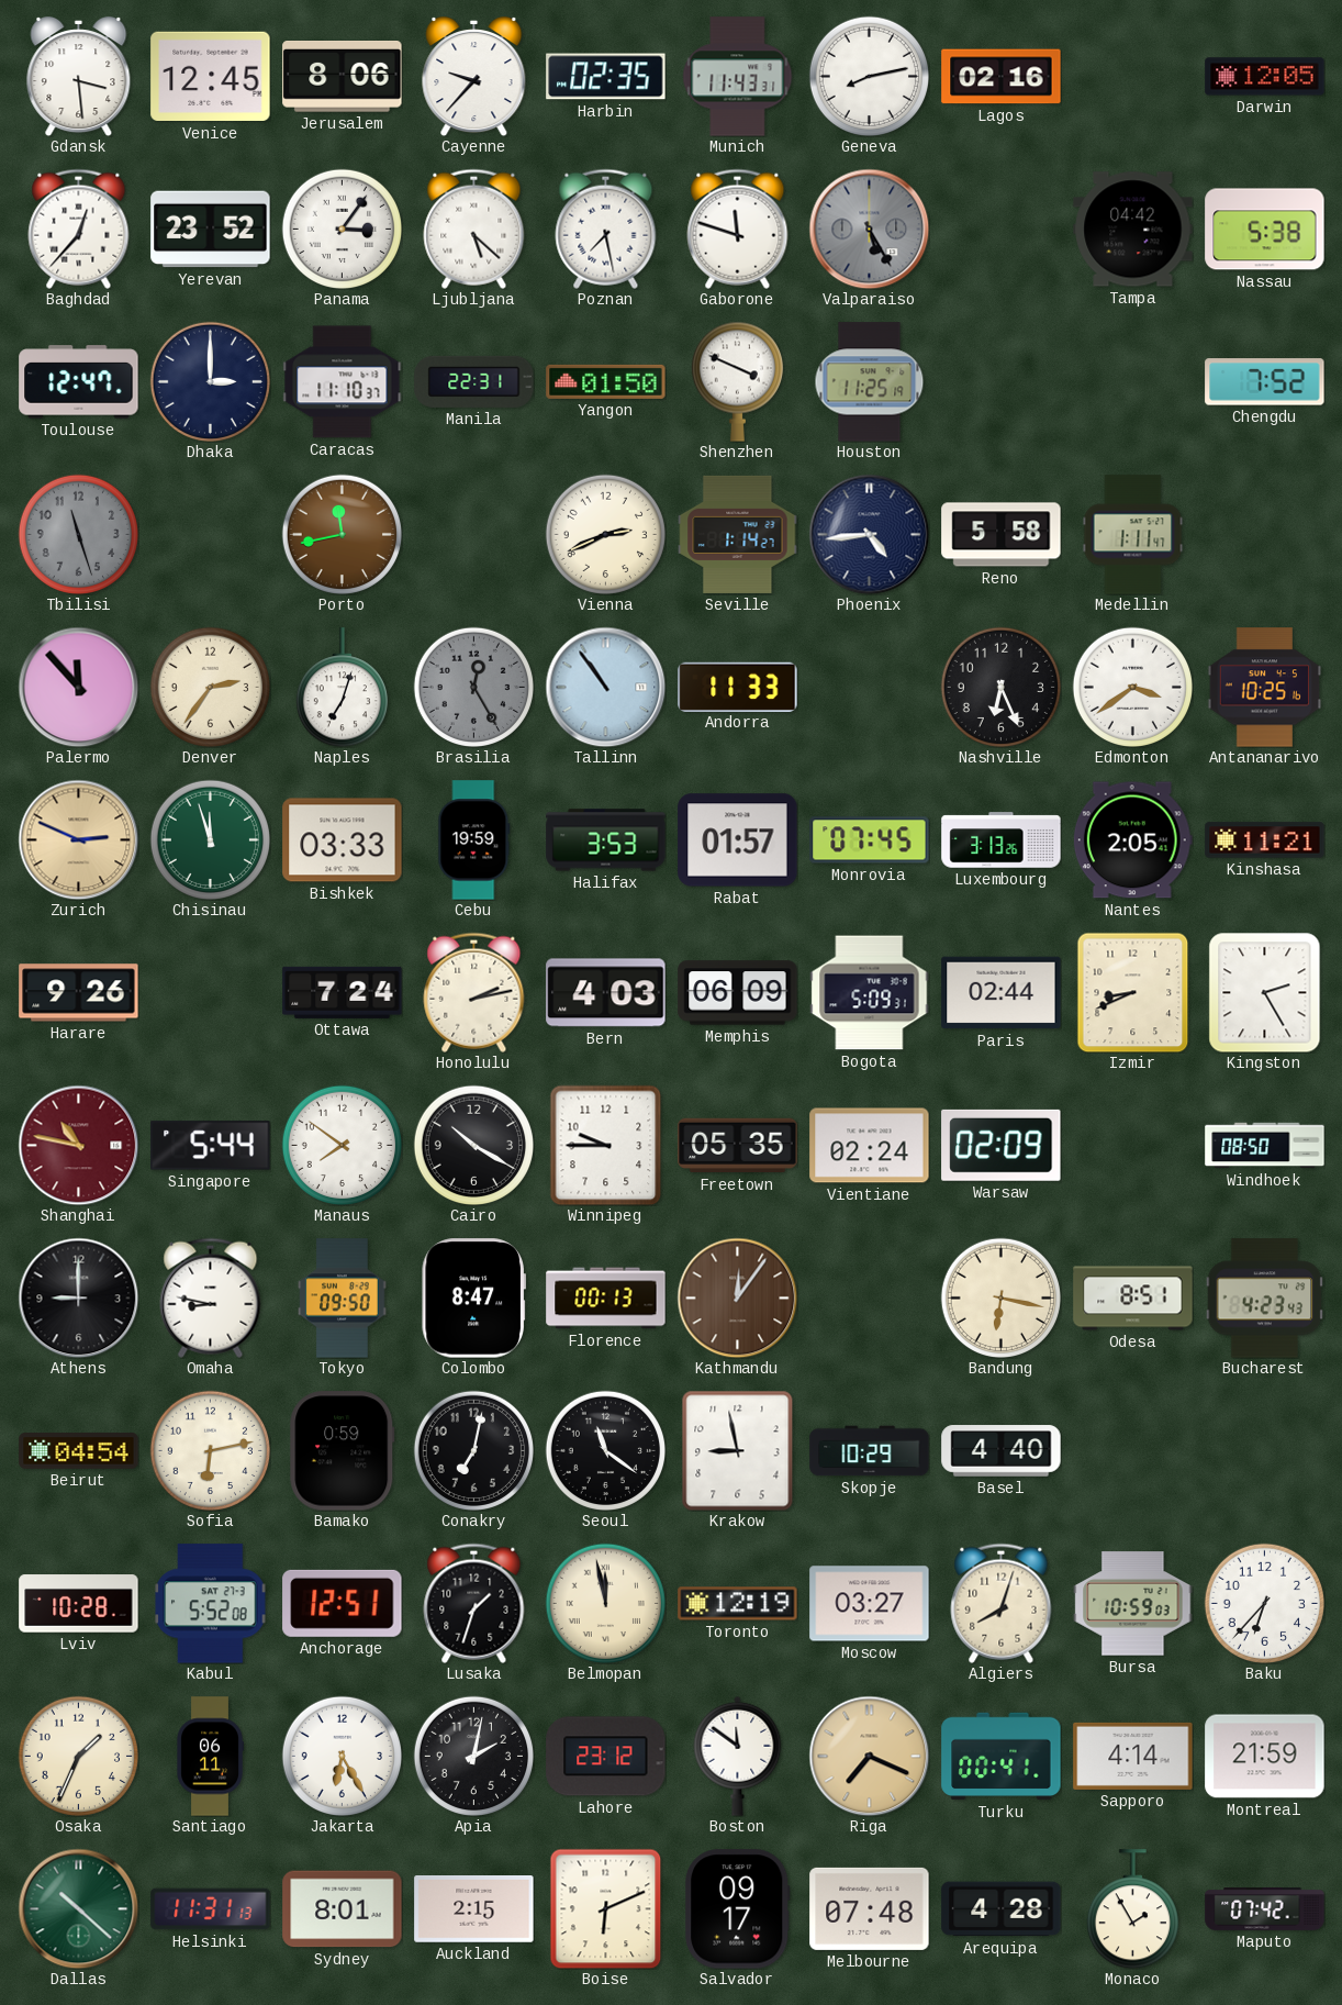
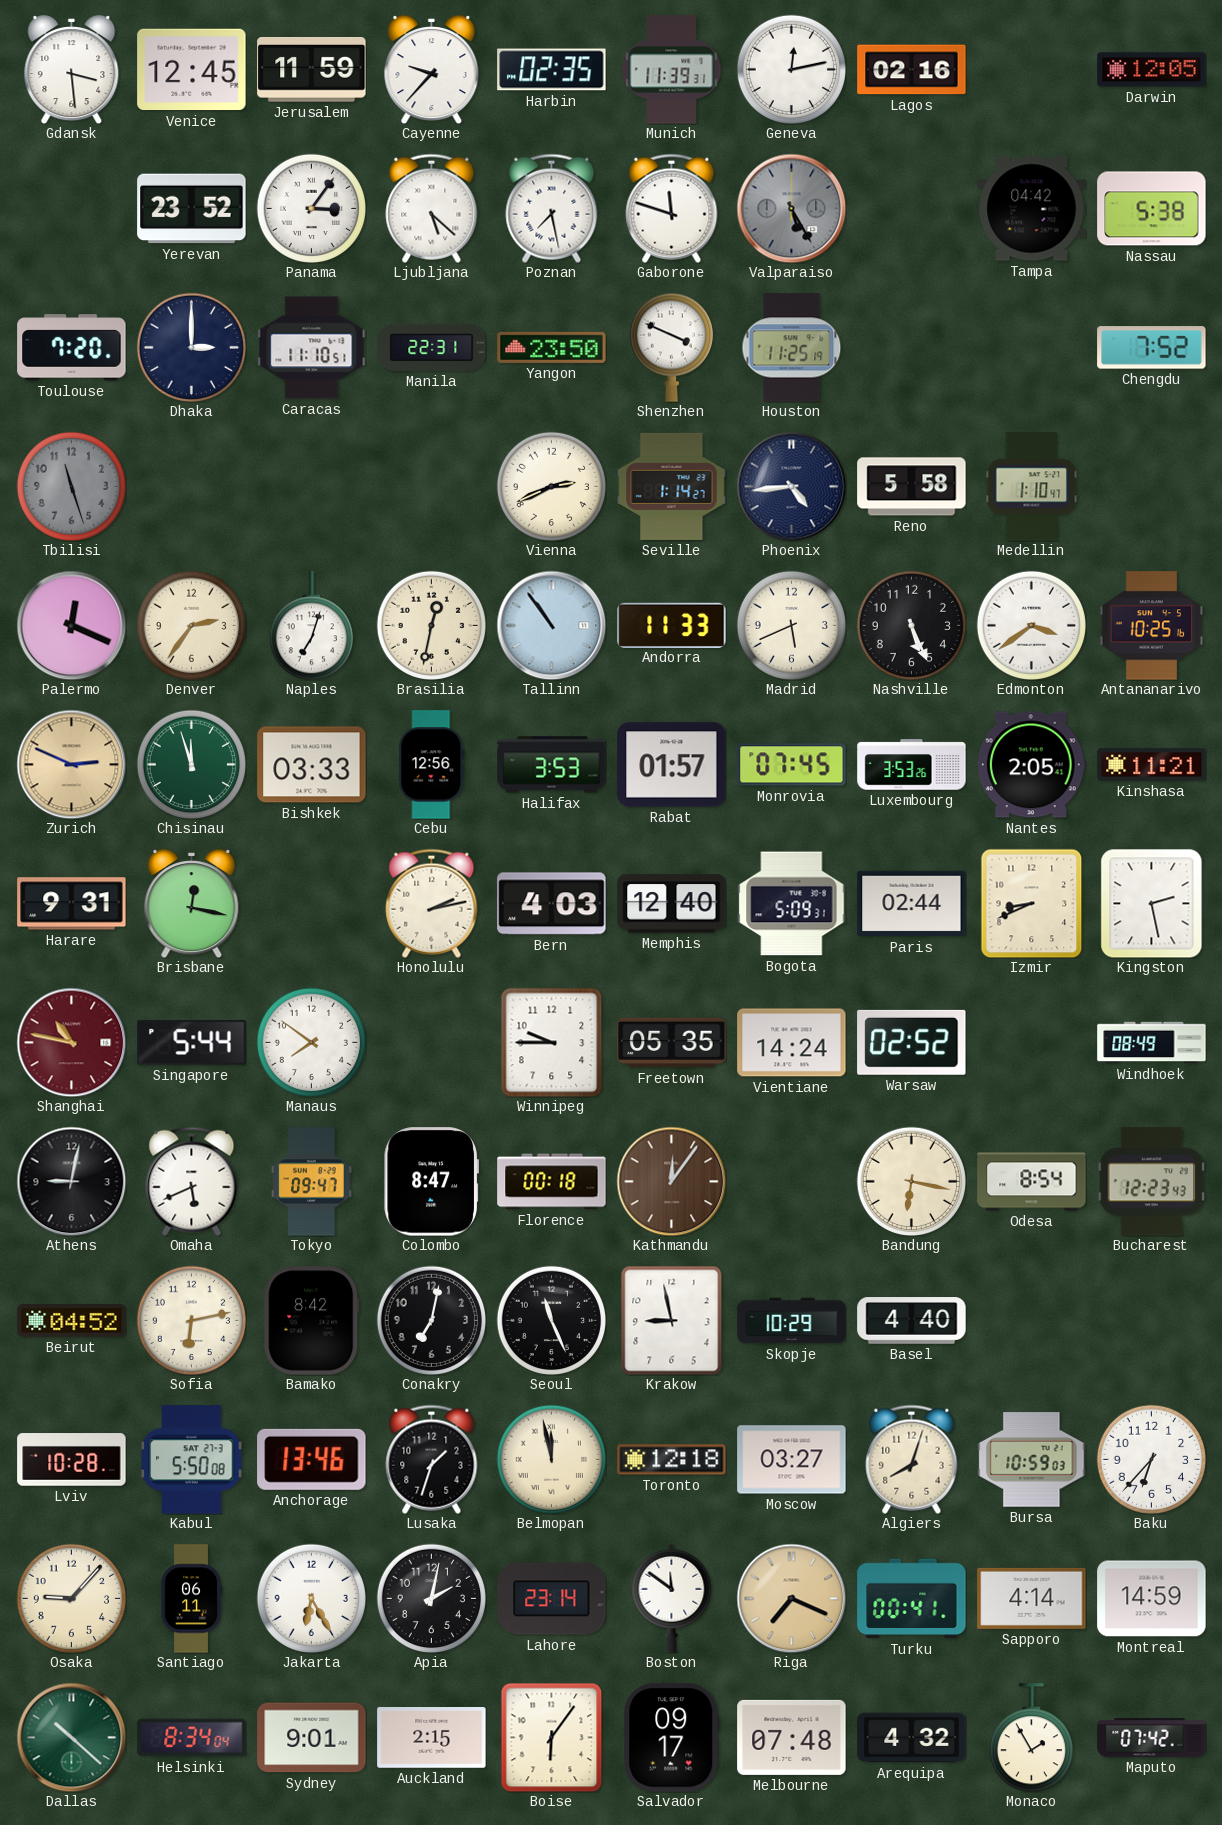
Jerusalem: 8:06 -> 11:59 (312, 70)
Munich: 11:43 -> 11:39 (672, 70)
Geneva: 8:13 -> 12:13 (791, 69)
Baghdad: 12:37 -> none (79, 229)
Toulouse: 12:47 -> 7:20 (72, 348)
Caracas: 11:10:37 -> 11:10:51 (312, 348)
Yangon: 01:50 -> 23:50 (552, 347)
Porto: 11:43 -> none (342, 534)
Medellin: 1:11 -> 1:10 (1032, 487)
Palermo: 11:53 -> 12:19 (71, 625)
Brasilia: 12:25 -> 12:32 (431, 625)
Brasilia dial: grey -> cream (431, 625)
Madrid: none -> 5:41 (791, 625)
Nashville: 6:26 -> 5:26 (911, 625)
Cebu: 19:59 -> 12:56 (432, 765)
Luxembourg: 3:13 -> 3:53 (912, 765)
Harare: 9:26 -> 9:31 (72, 904)
Brisbane: none -> 12:17 (192, 904)
Ottawa: 7:24 -> none (343, 992)
Memphis: 06:09 -> 12:40 (672, 904)
Kingston: 2:25 -> 2:28 (1152, 903)
Cairo: 10:20 -> none (473, 1145)
Vientiane: 02:24 -> 14:24 (792, 1043)
Warsaw: 02:09 -> 02:52 (912, 1042)
Windhoek: 08:50 -> 08:49 (1152, 1043)
Athens: 9:00 -> 9:02 (71, 1181)
Omaha: 8:47 -> 5:41 (192, 1181)
Tokyo: 09:50 -> 09:47 (312, 1182)
Florence: 00:13 -> 00:18 (552, 1182)
Odesa: 8:51 -> 8:54 (1032, 1182)
Bucharest: 4:23 -> 12:23 (1152, 1182)
Beirut: 04:54 -> 04:52 (72, 1321)
Bamako: 0:59 -> 8:42 (312, 1321)
Seoul: 11:21 -> 11:26 (551, 1320)
Kabul: 5:52 -> 5:50 (192, 1460)
Anchorage: 12:51 -> 13:46 (312, 1459)
Toronto: 12:19 -> 12:18 (672, 1460)
Osaka: 1:34 -> 9:07 (71, 1598)
Lahore: 23:12 -> 23:14 (552, 1599)
Montreal: 21:59 -> 14:59 (1152, 1599)
Helsinki: 11:31 -> 8:34 (192, 1738)
Sydney: 8:01 -> 9:01 (312, 1738)
Boise: 6:11 -> 6:06 (552, 1737)
Arequipa: 4:28 -> 4:32 (912, 1738)
